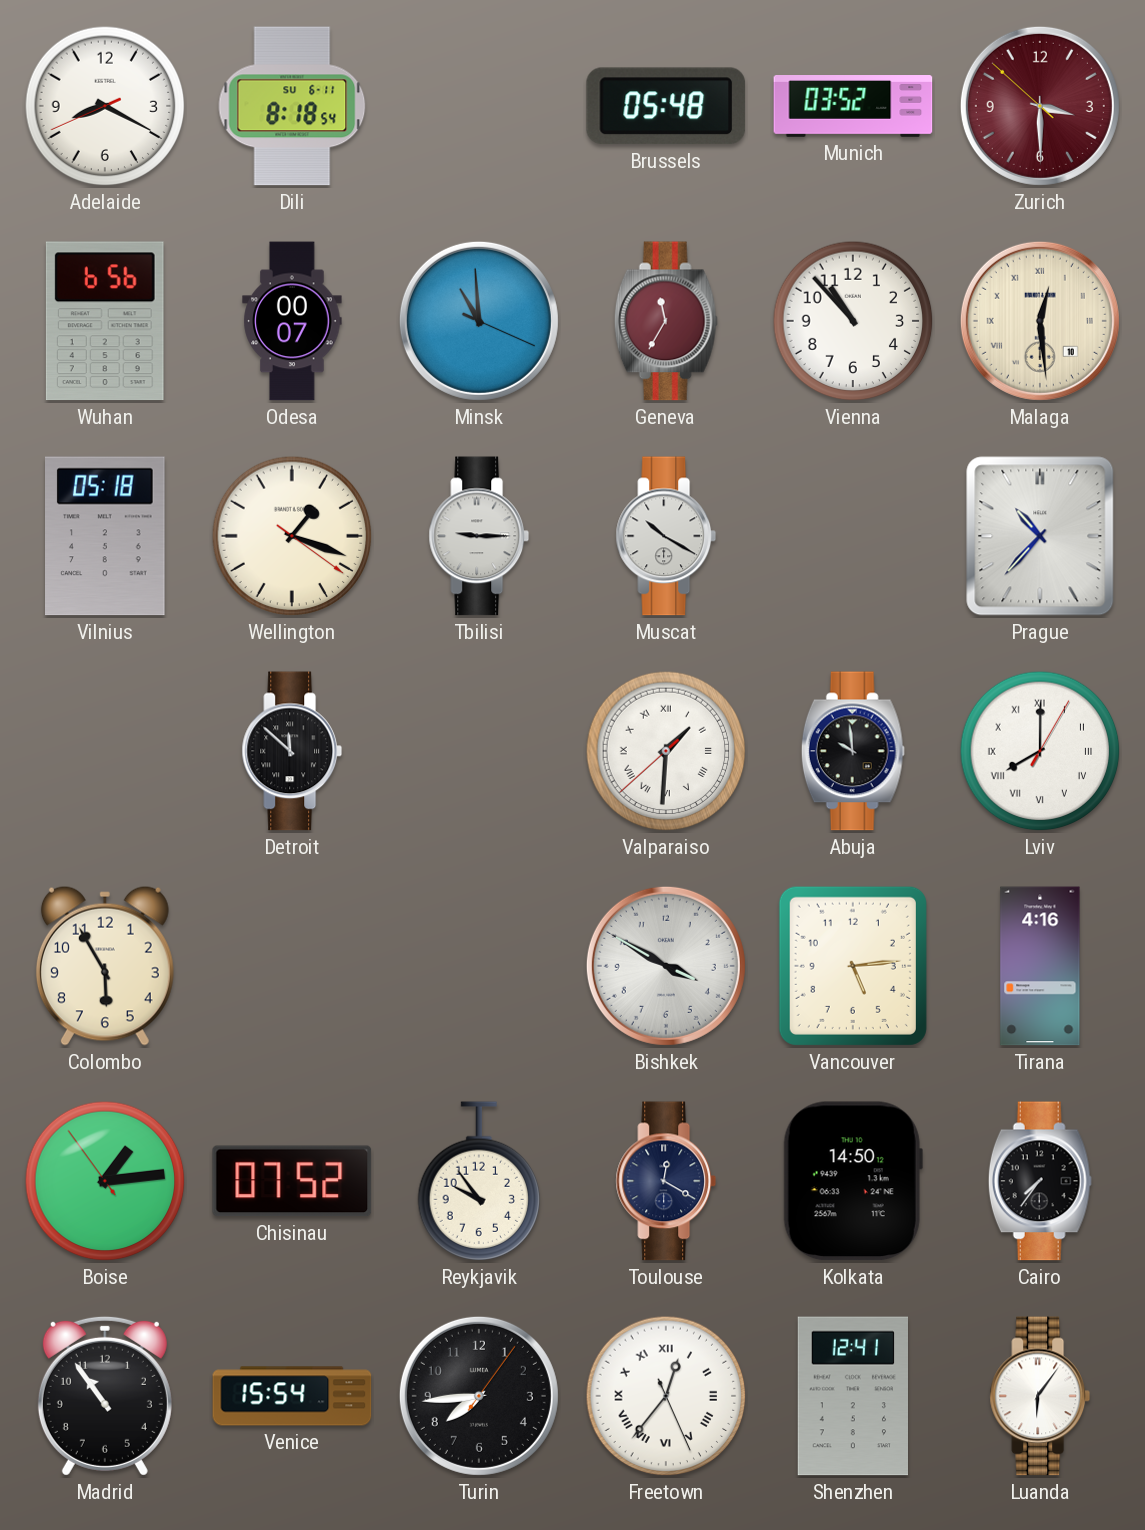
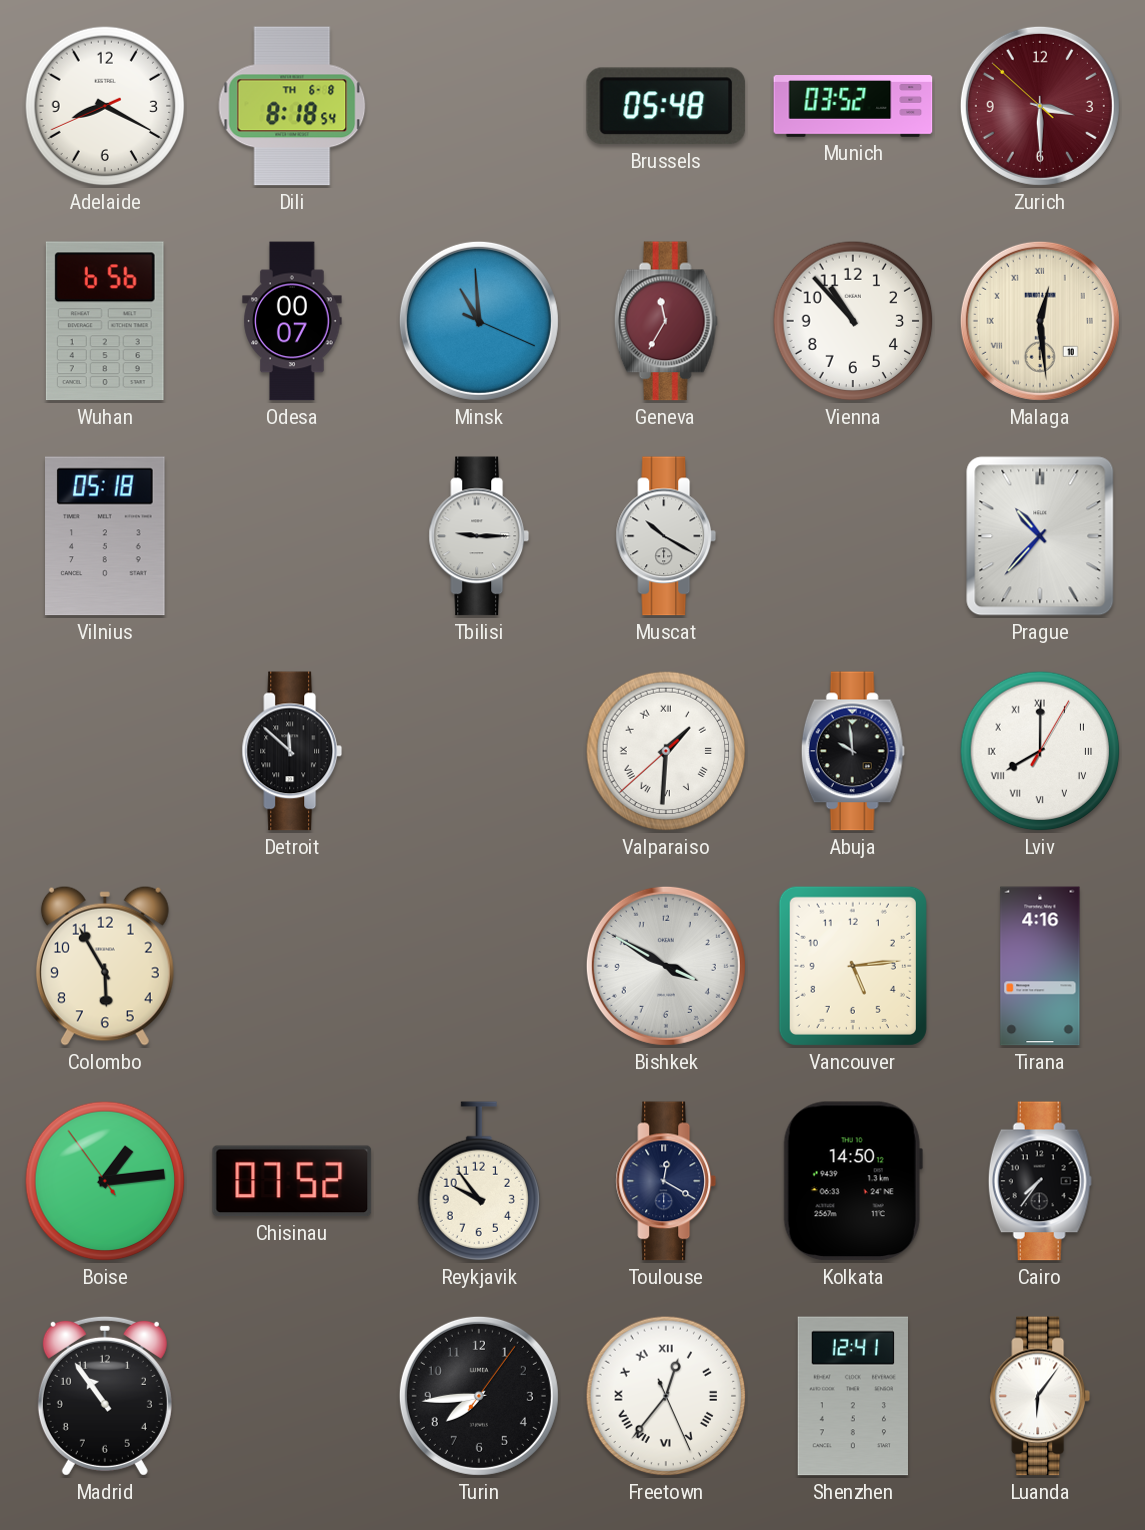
Dili date: SU 6-11 -> TH 6-8 (292, 106)
Wellington: 1:18 -> none (292, 536)
Venice: 15:54 -> none (292, 1396)
